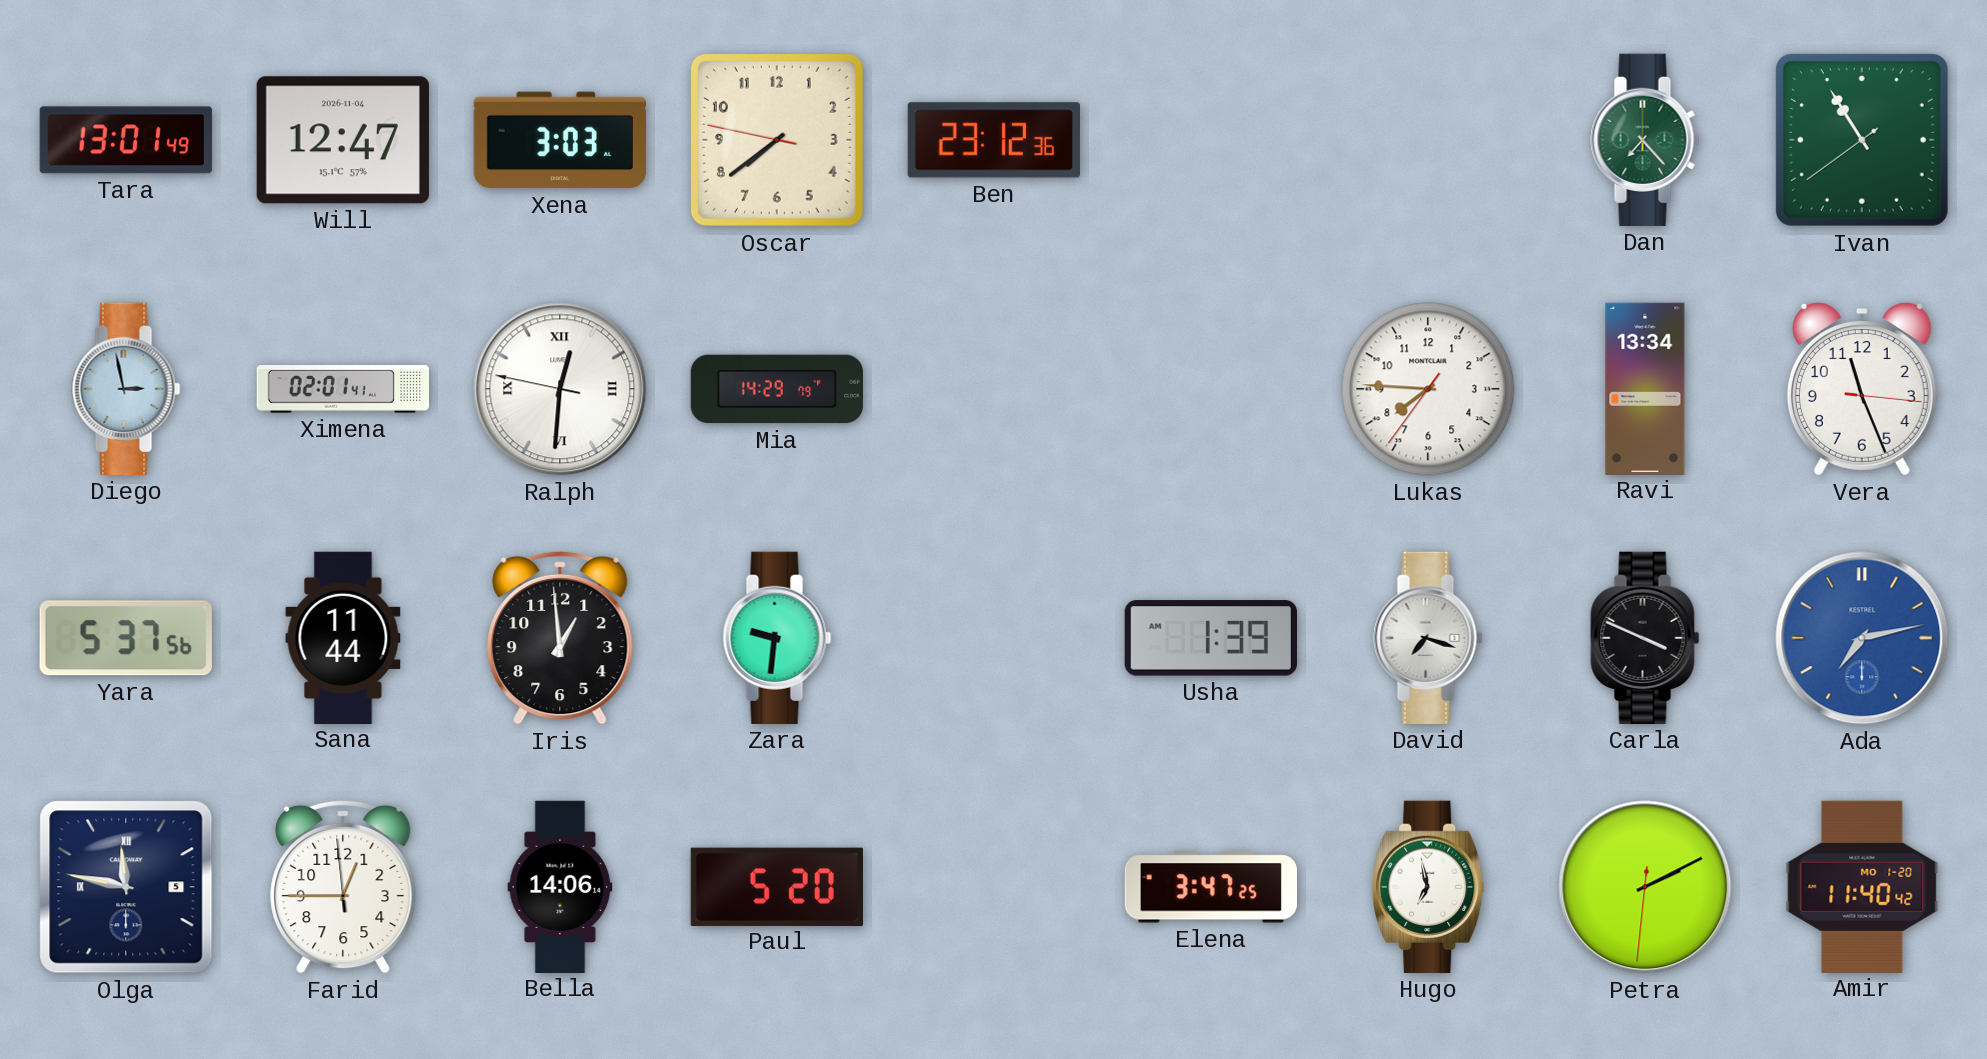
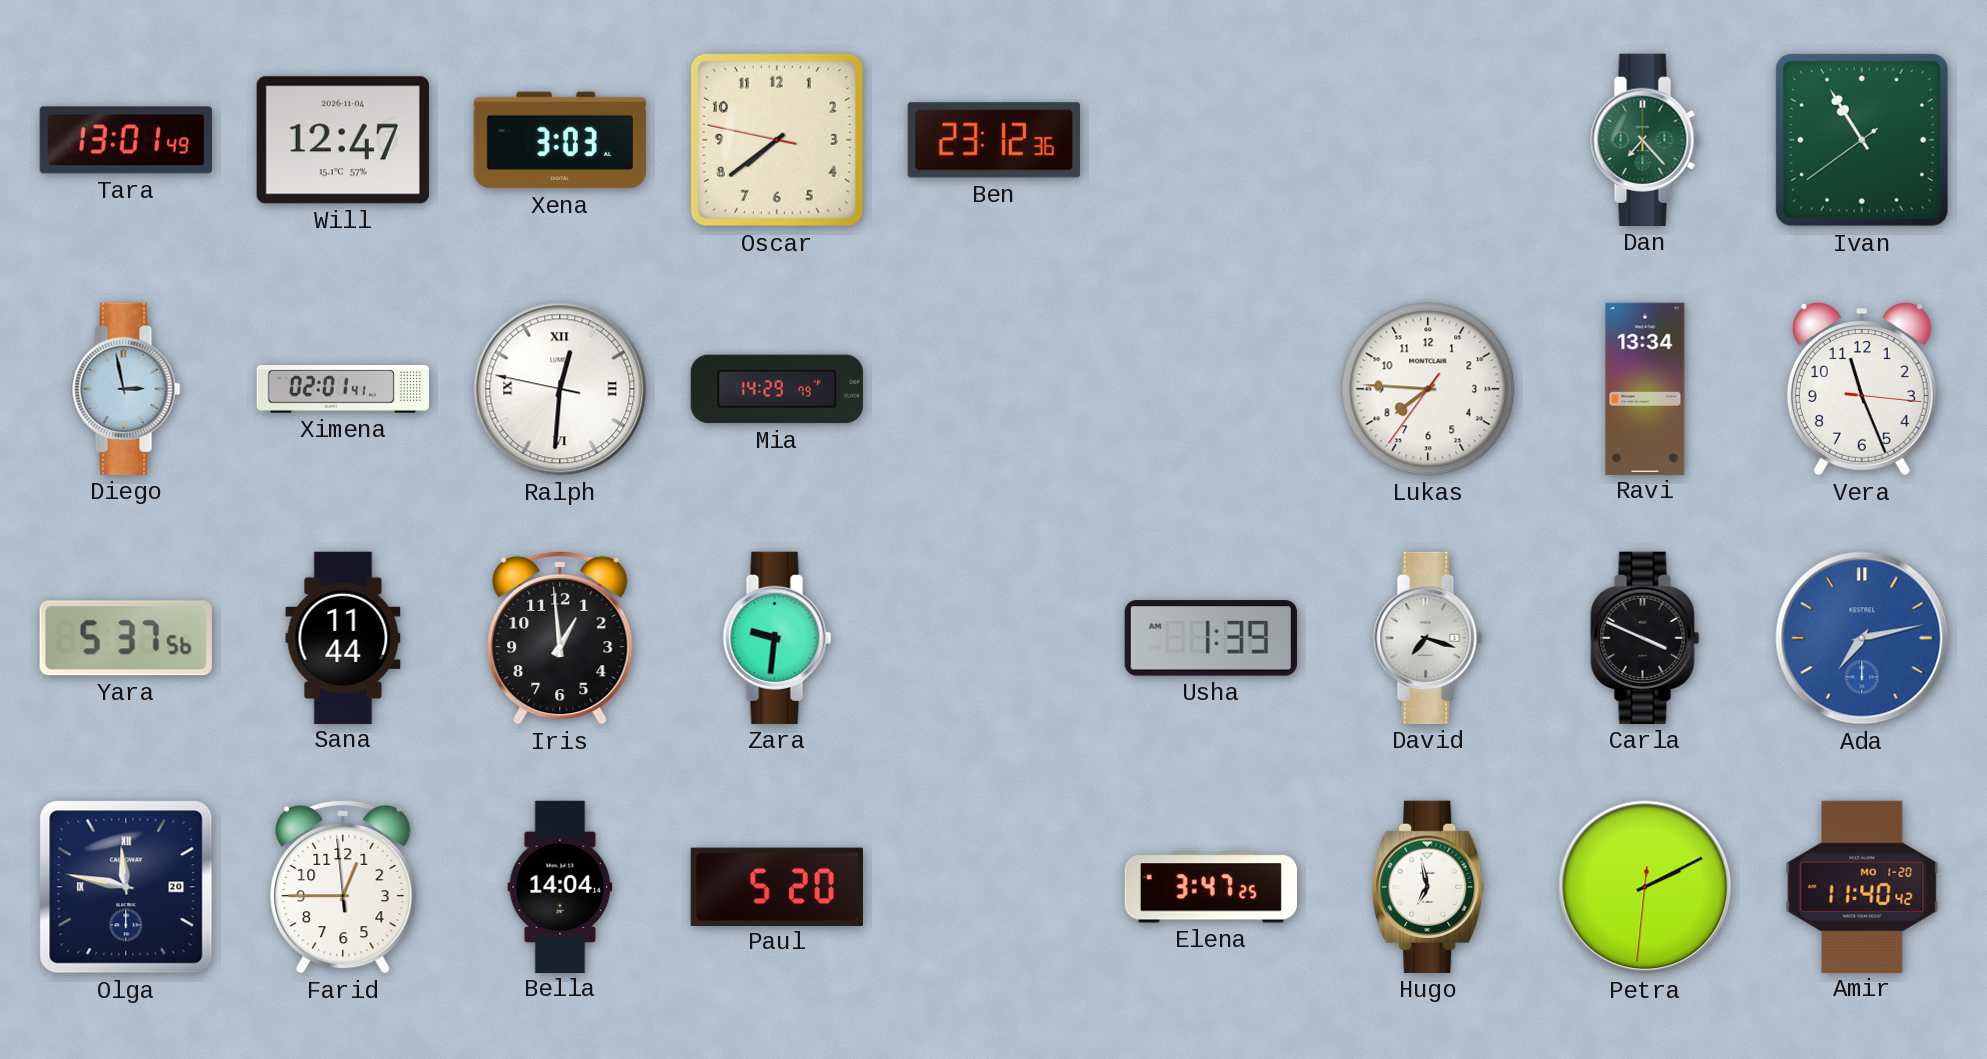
Olga date: 5 -> 20 (126, 887)
Bella: 14:06 -> 14:04 (560, 886)
